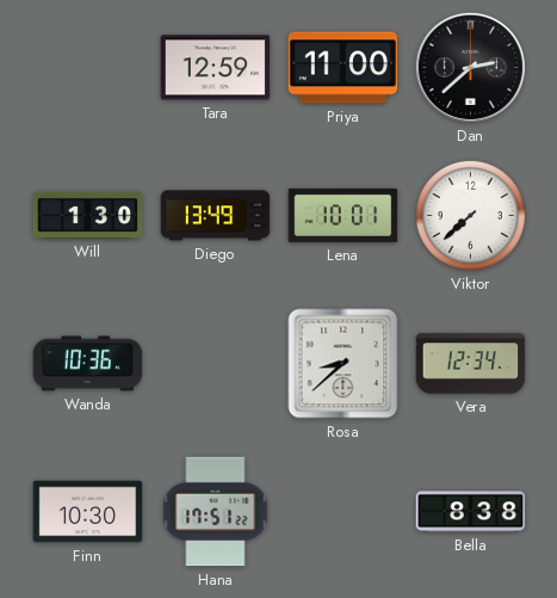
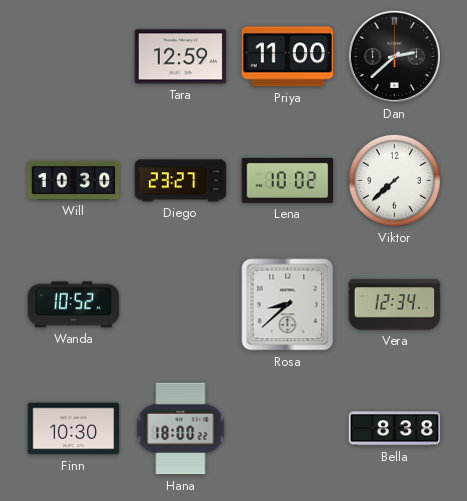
Will: 1:30 -> 10:30 (74, 180)
Diego: 13:49 -> 23:27 (181, 181)
Lena: 10:01 -> 10:02 (288, 180)
Wanda: 10:36 -> 10:52 (74, 305)
Hana: 17:51 -> 18:00 (181, 429)
